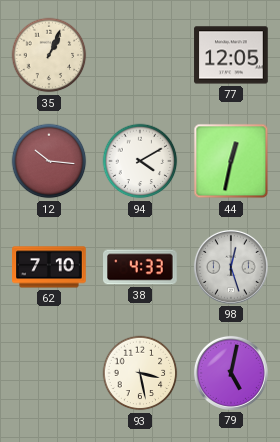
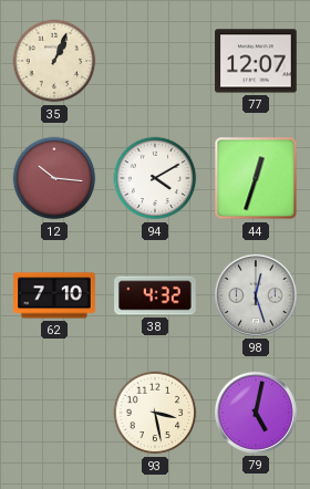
77: 12:05 -> 12:07 (256, 61)
44: 12:32 -> 12:33 (256, 178)
38: 4:33 -> 4:32 (155, 295)
